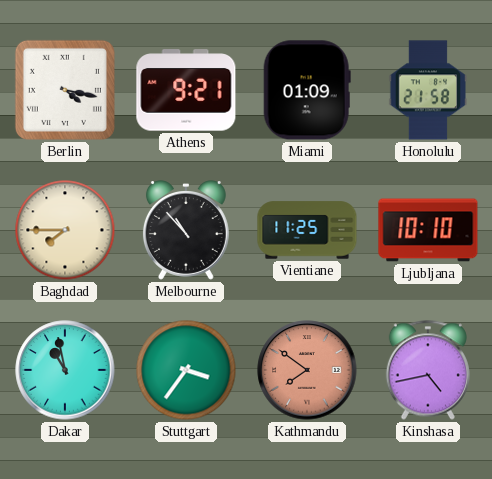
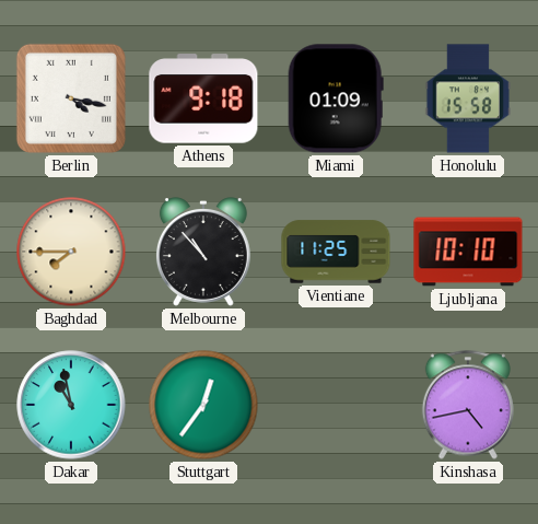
Athens: 9:21 -> 9:18 (203, 98)
Honolulu: 21:58 -> 15:58 (467, 98)
Stuttgart: 3:36 -> 12:36 (203, 405)
Kathmandu: 7:51 -> none (307, 370)
